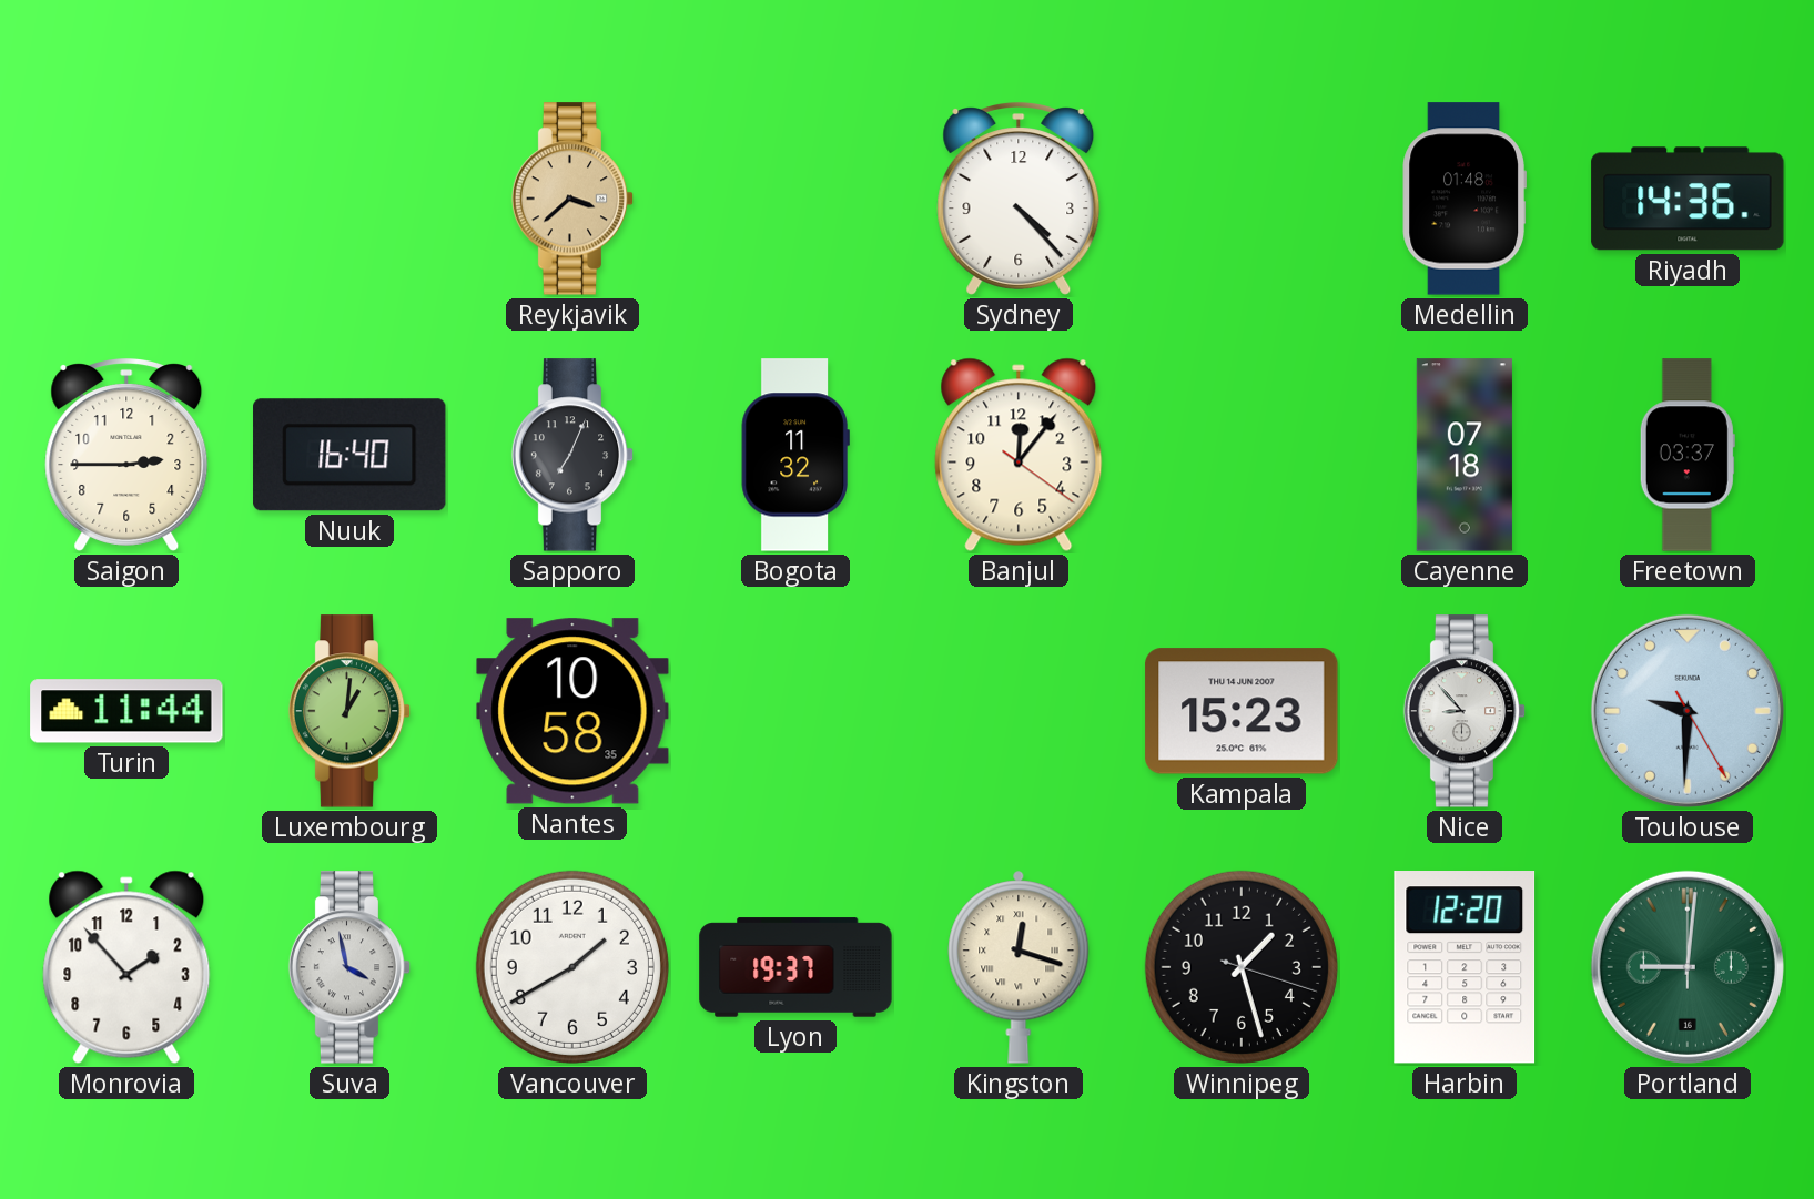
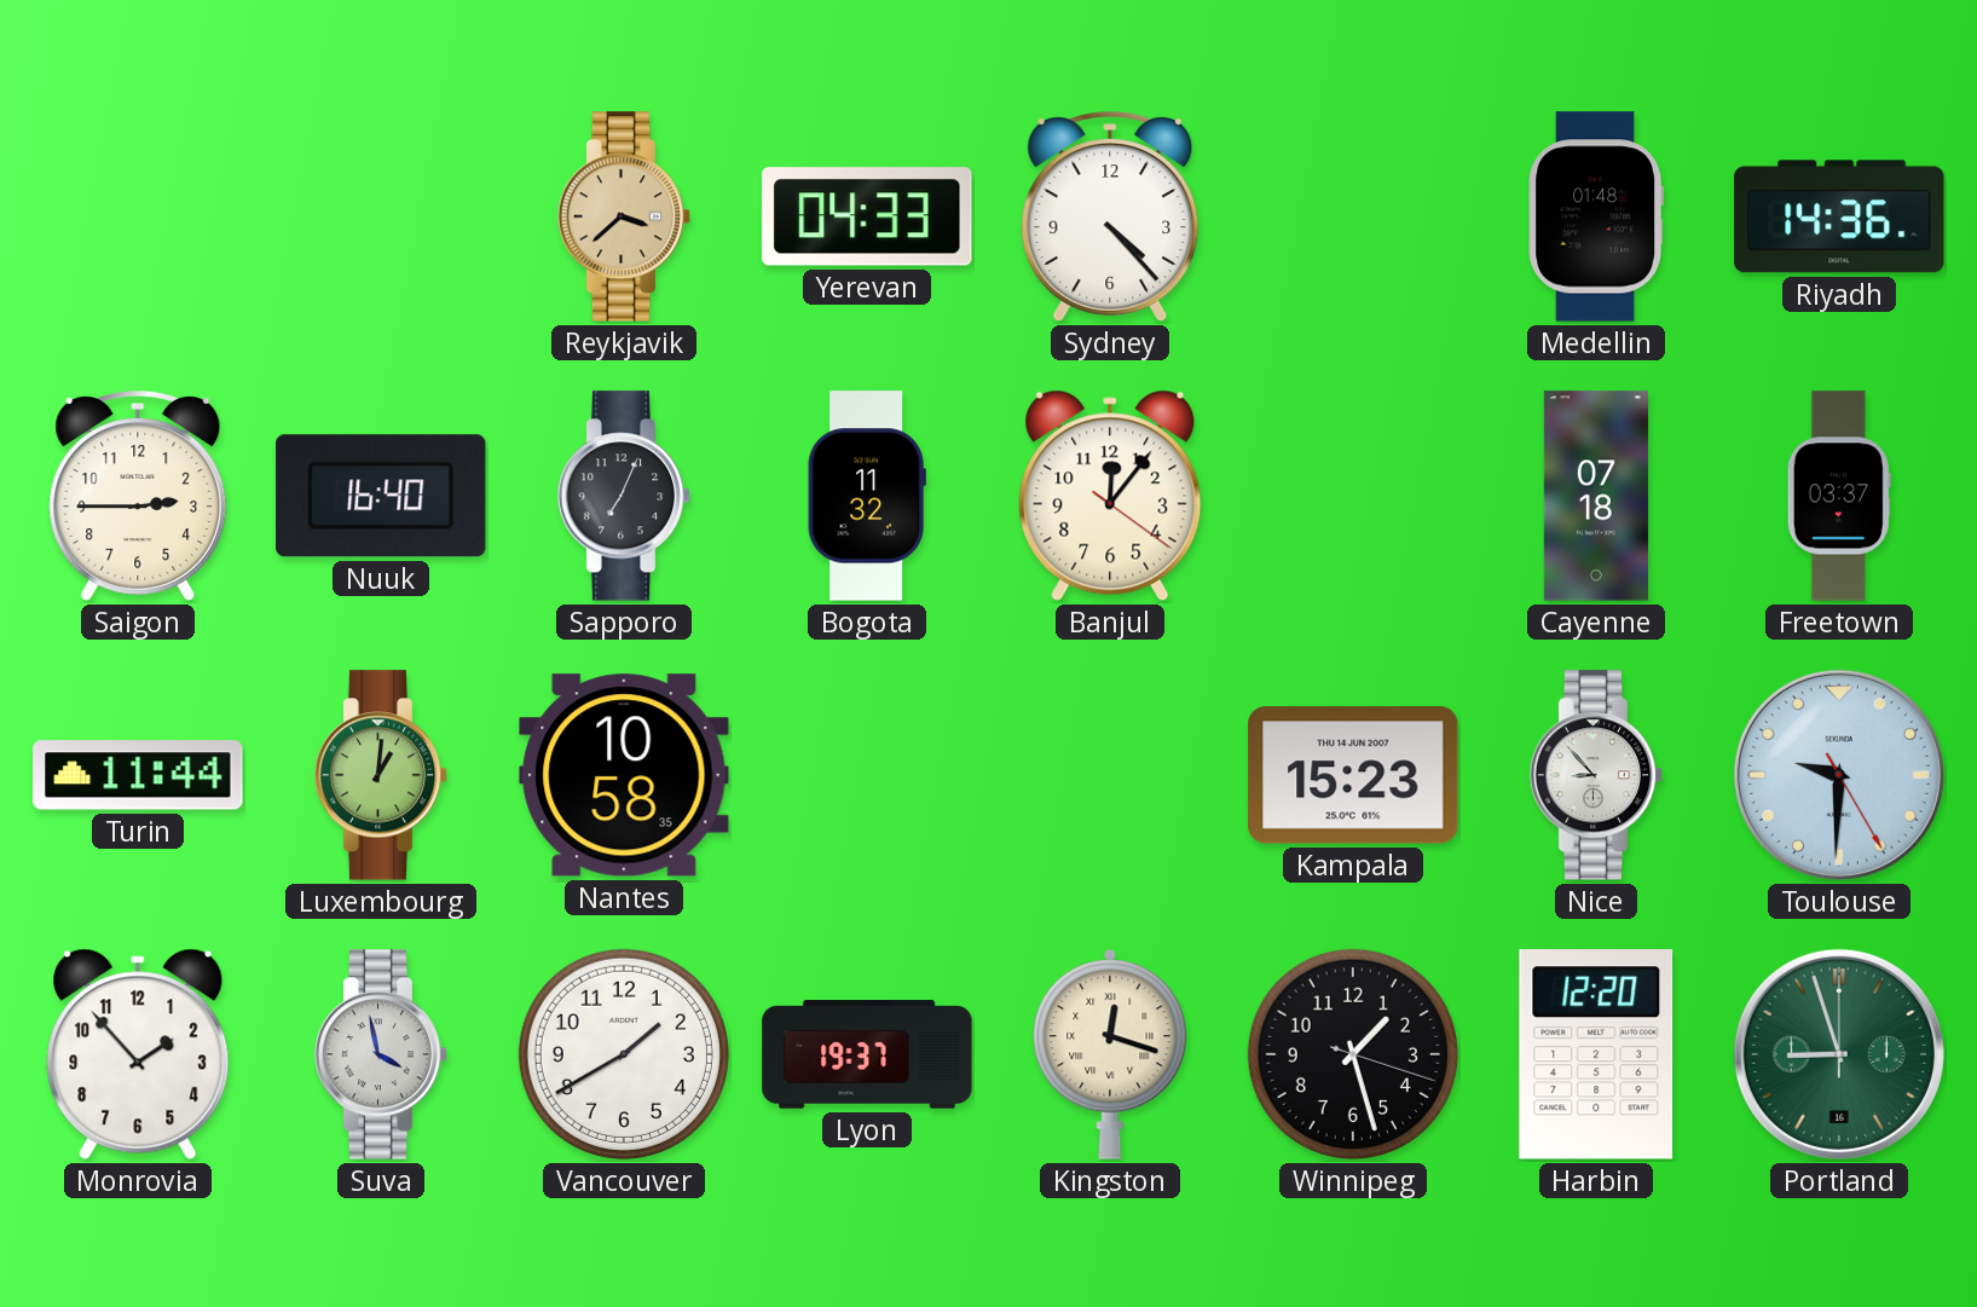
Yerevan: none -> 04:33 (867, 216)
Portland: 9:01 -> 8:57 (1839, 1054)
